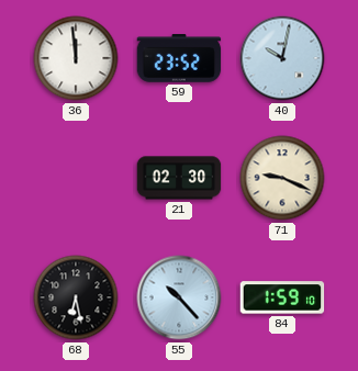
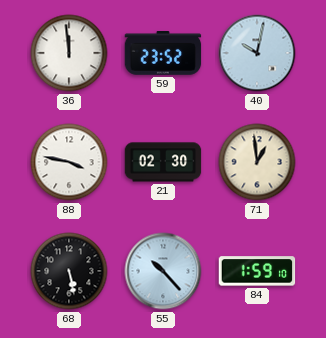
88: none -> 3:47 (69, 162)
71: 9:19 -> 12:59 (257, 162)
68: 6:28 -> 5:28 (69, 271)
